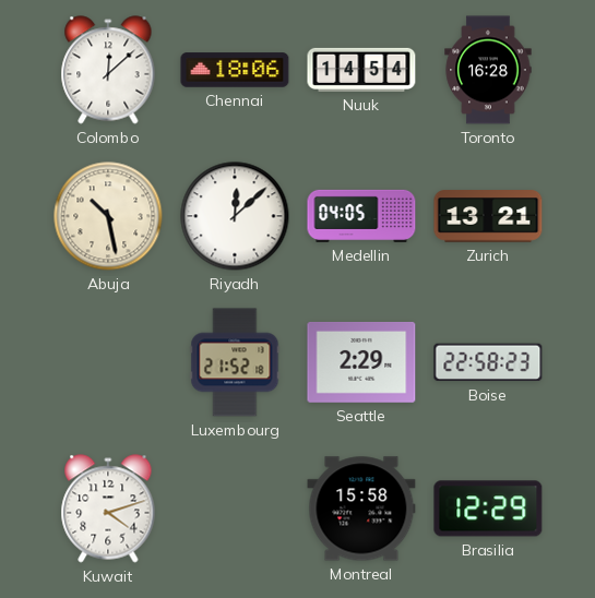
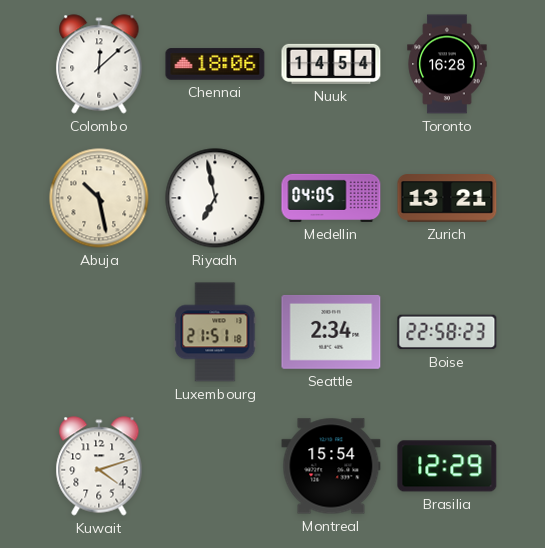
Riyadh: 12:08 -> 6:58 (215, 198)
Luxembourg: 21:52 -> 21:51 (215, 332)
Seattle: 2:29 -> 2:34 (331, 332)
Montreal: 15:58 -> 15:54 (331, 466)
